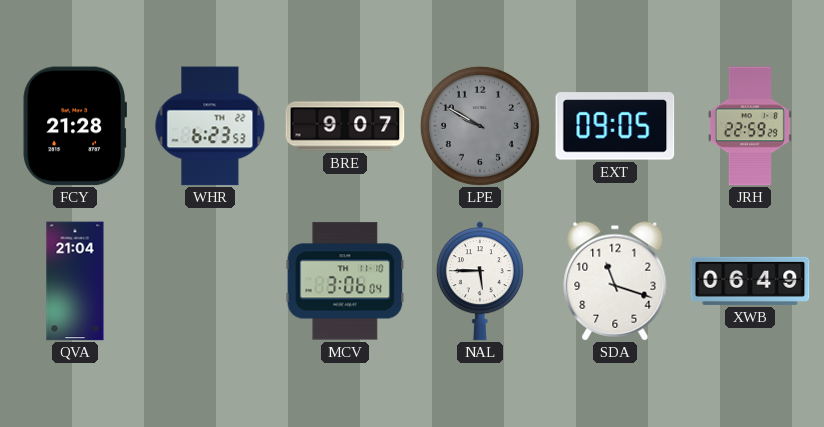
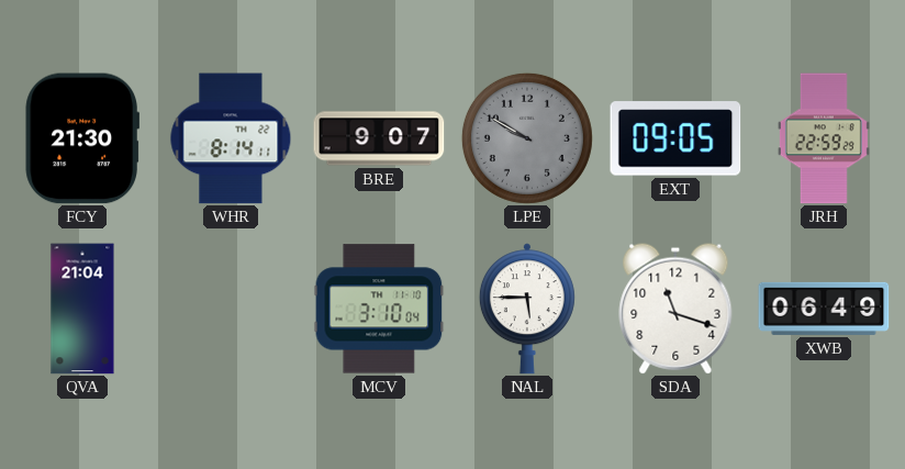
FCY: 21:28 -> 21:30 (81, 138)
WHR: 6:23 -> 8:14 (231, 138)
MCV: 3:06 -> 3:10 (379, 309)
